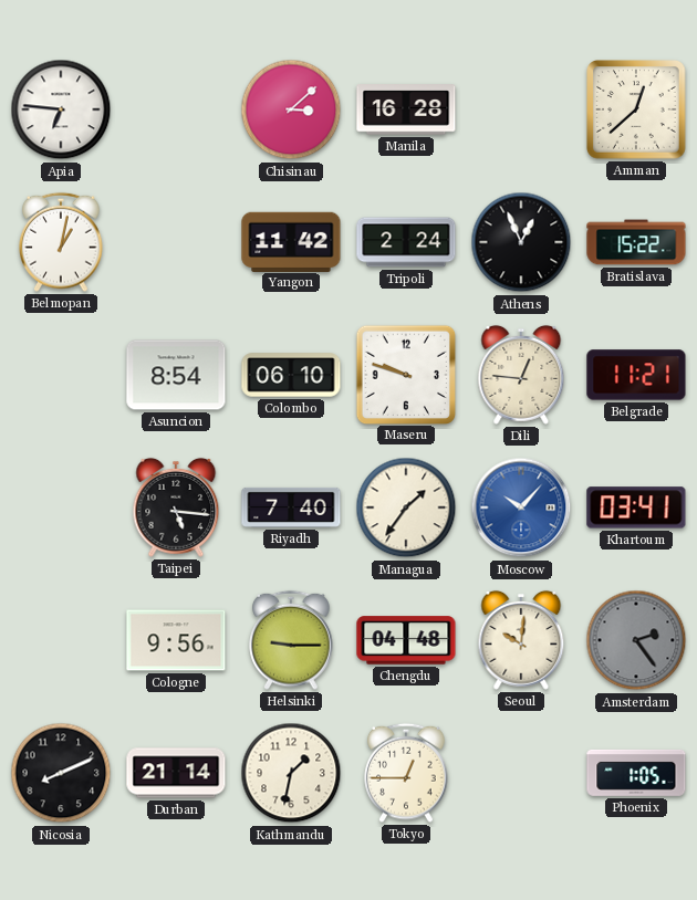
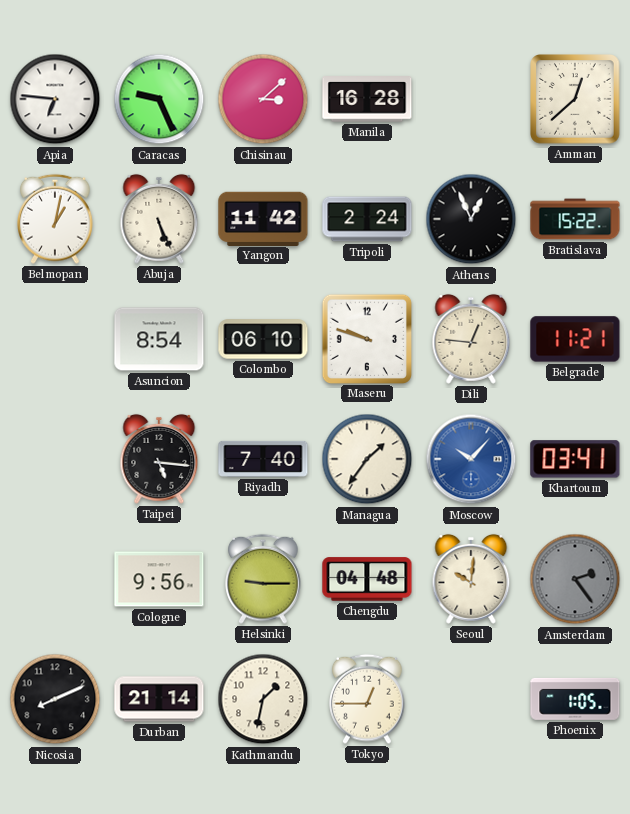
Caracas: none -> 9:26 (159, 99)
Abuja: none -> 5:26 (159, 219)
